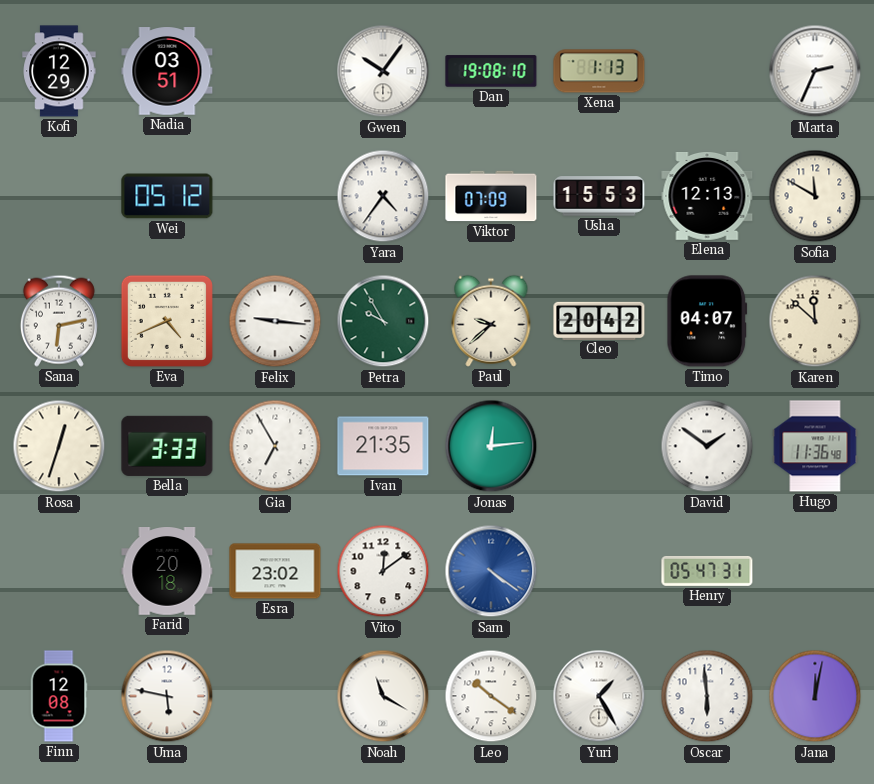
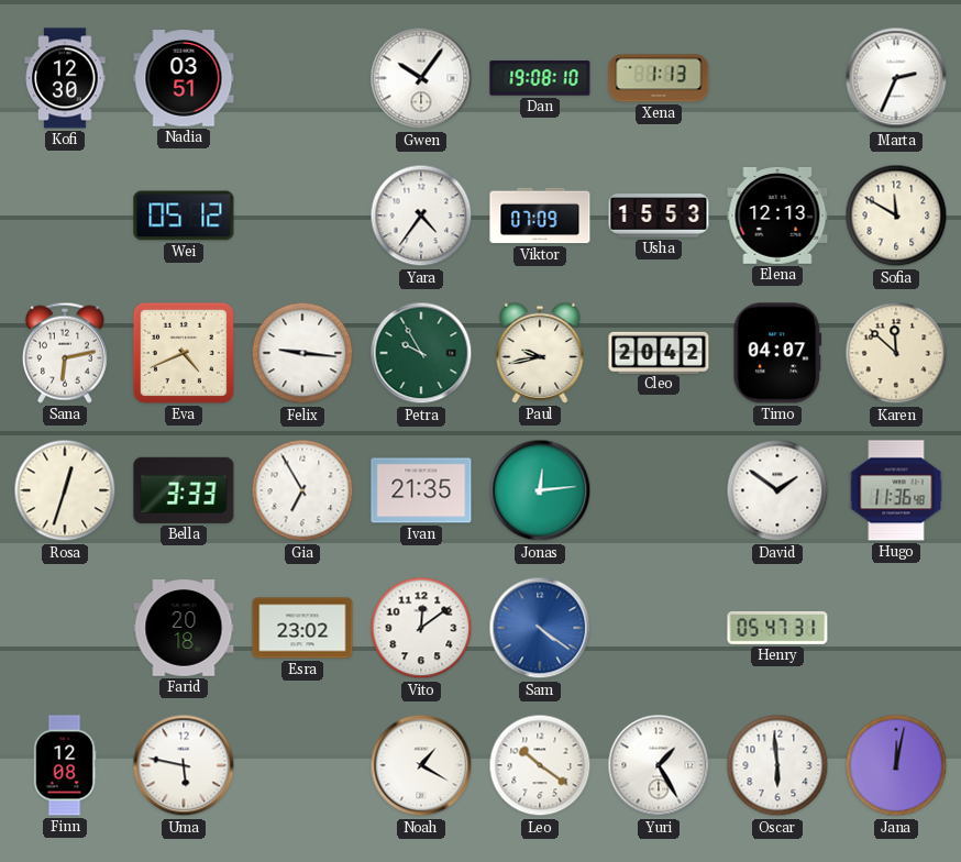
Kofi: 12:29 -> 12:30 (65, 78)
Paul: 9:38 -> 9:43 (540, 353)
Noah: 11:20 -> 1:20 (421, 765)
